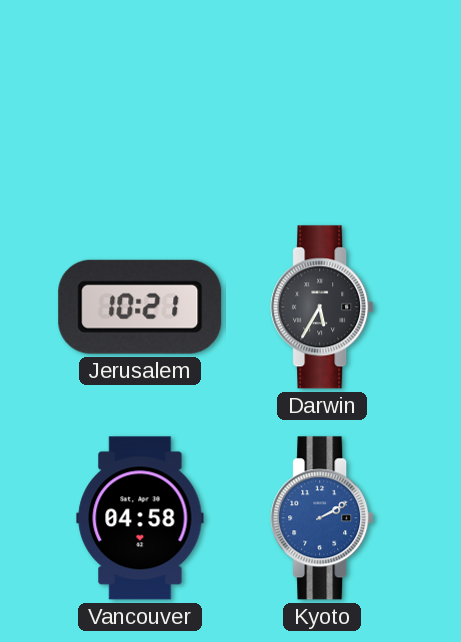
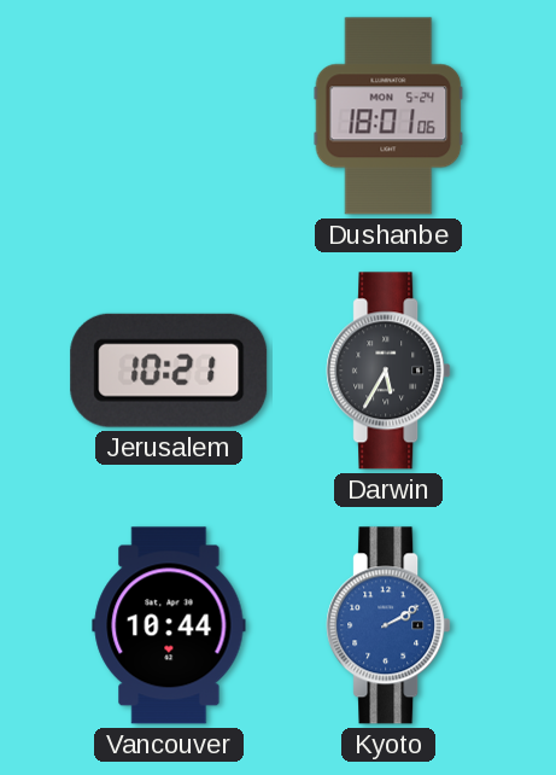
Dushanbe: none -> 18:01 (388, 116)
Vancouver: 04:58 -> 10:44 (169, 625)
